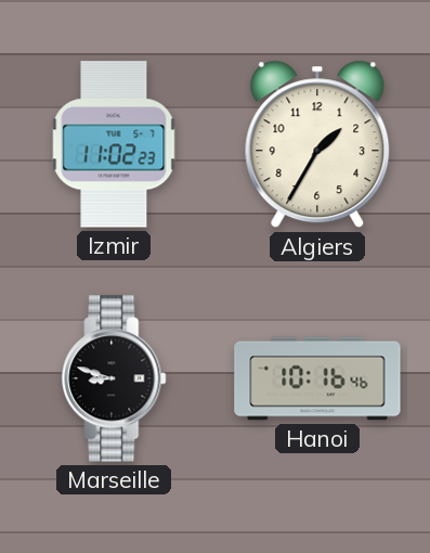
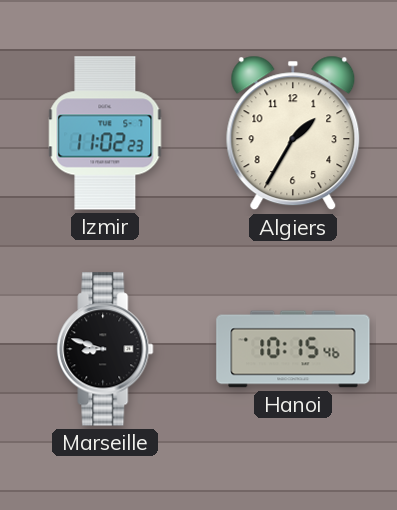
Hanoi: 10:16 -> 10:15 (293, 349)
